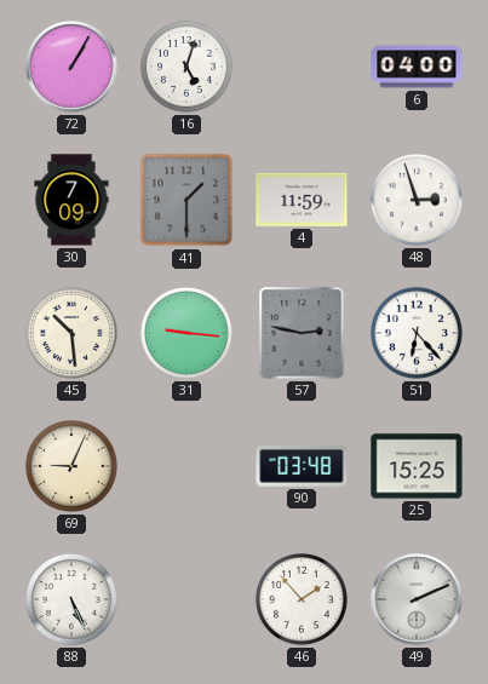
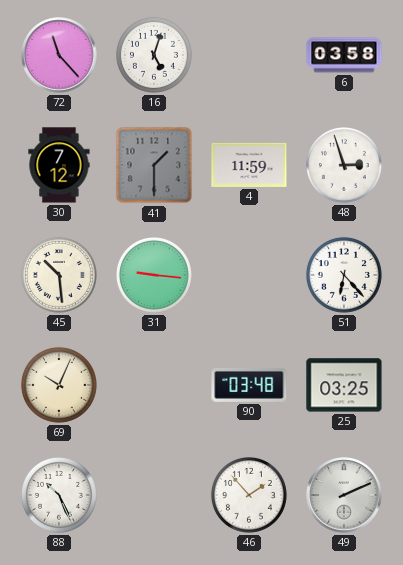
72: 1:05 -> 11:23 (59, 55)
6: 04:00 -> 03:58 (344, 55)
30: 7:09 -> 7:12 (59, 165)
57: 2:47 -> none (302, 333)
69: 9:04 -> 10:04 (59, 385)
25: 15:25 -> 03:25 (344, 385)
88: 5:26 -> 10:26 (59, 495)
